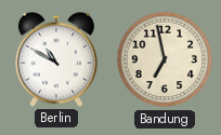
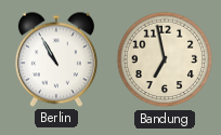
Berlin: 10:50 -> 10:55 (56, 59)
